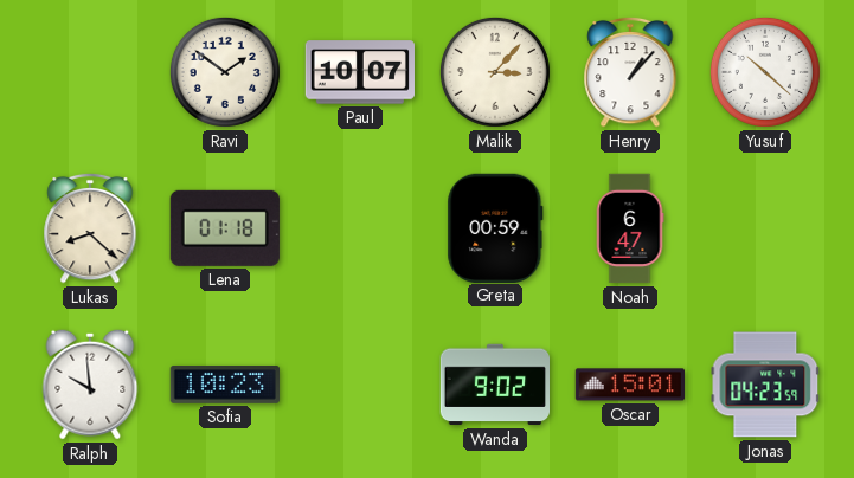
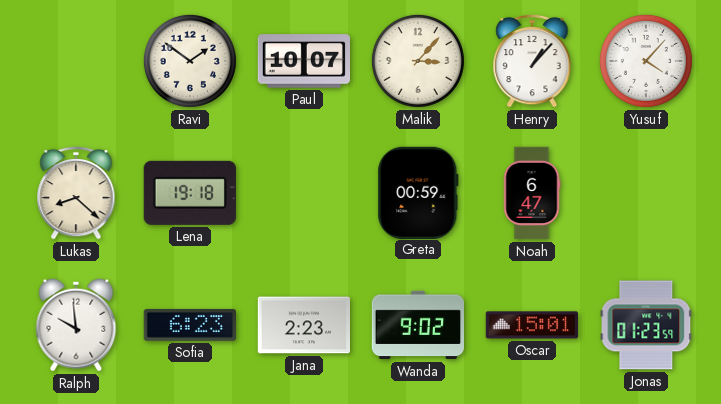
Yusuf: 10:22 -> 4:07 (646, 61)
Lena: 01:18 -> 19:18 (190, 193)
Sofia: 10:23 -> 6:23 (189, 325)
Jana: none -> 2:23 (303, 325)
Jonas: 04:23 -> 01:23 (646, 325)
